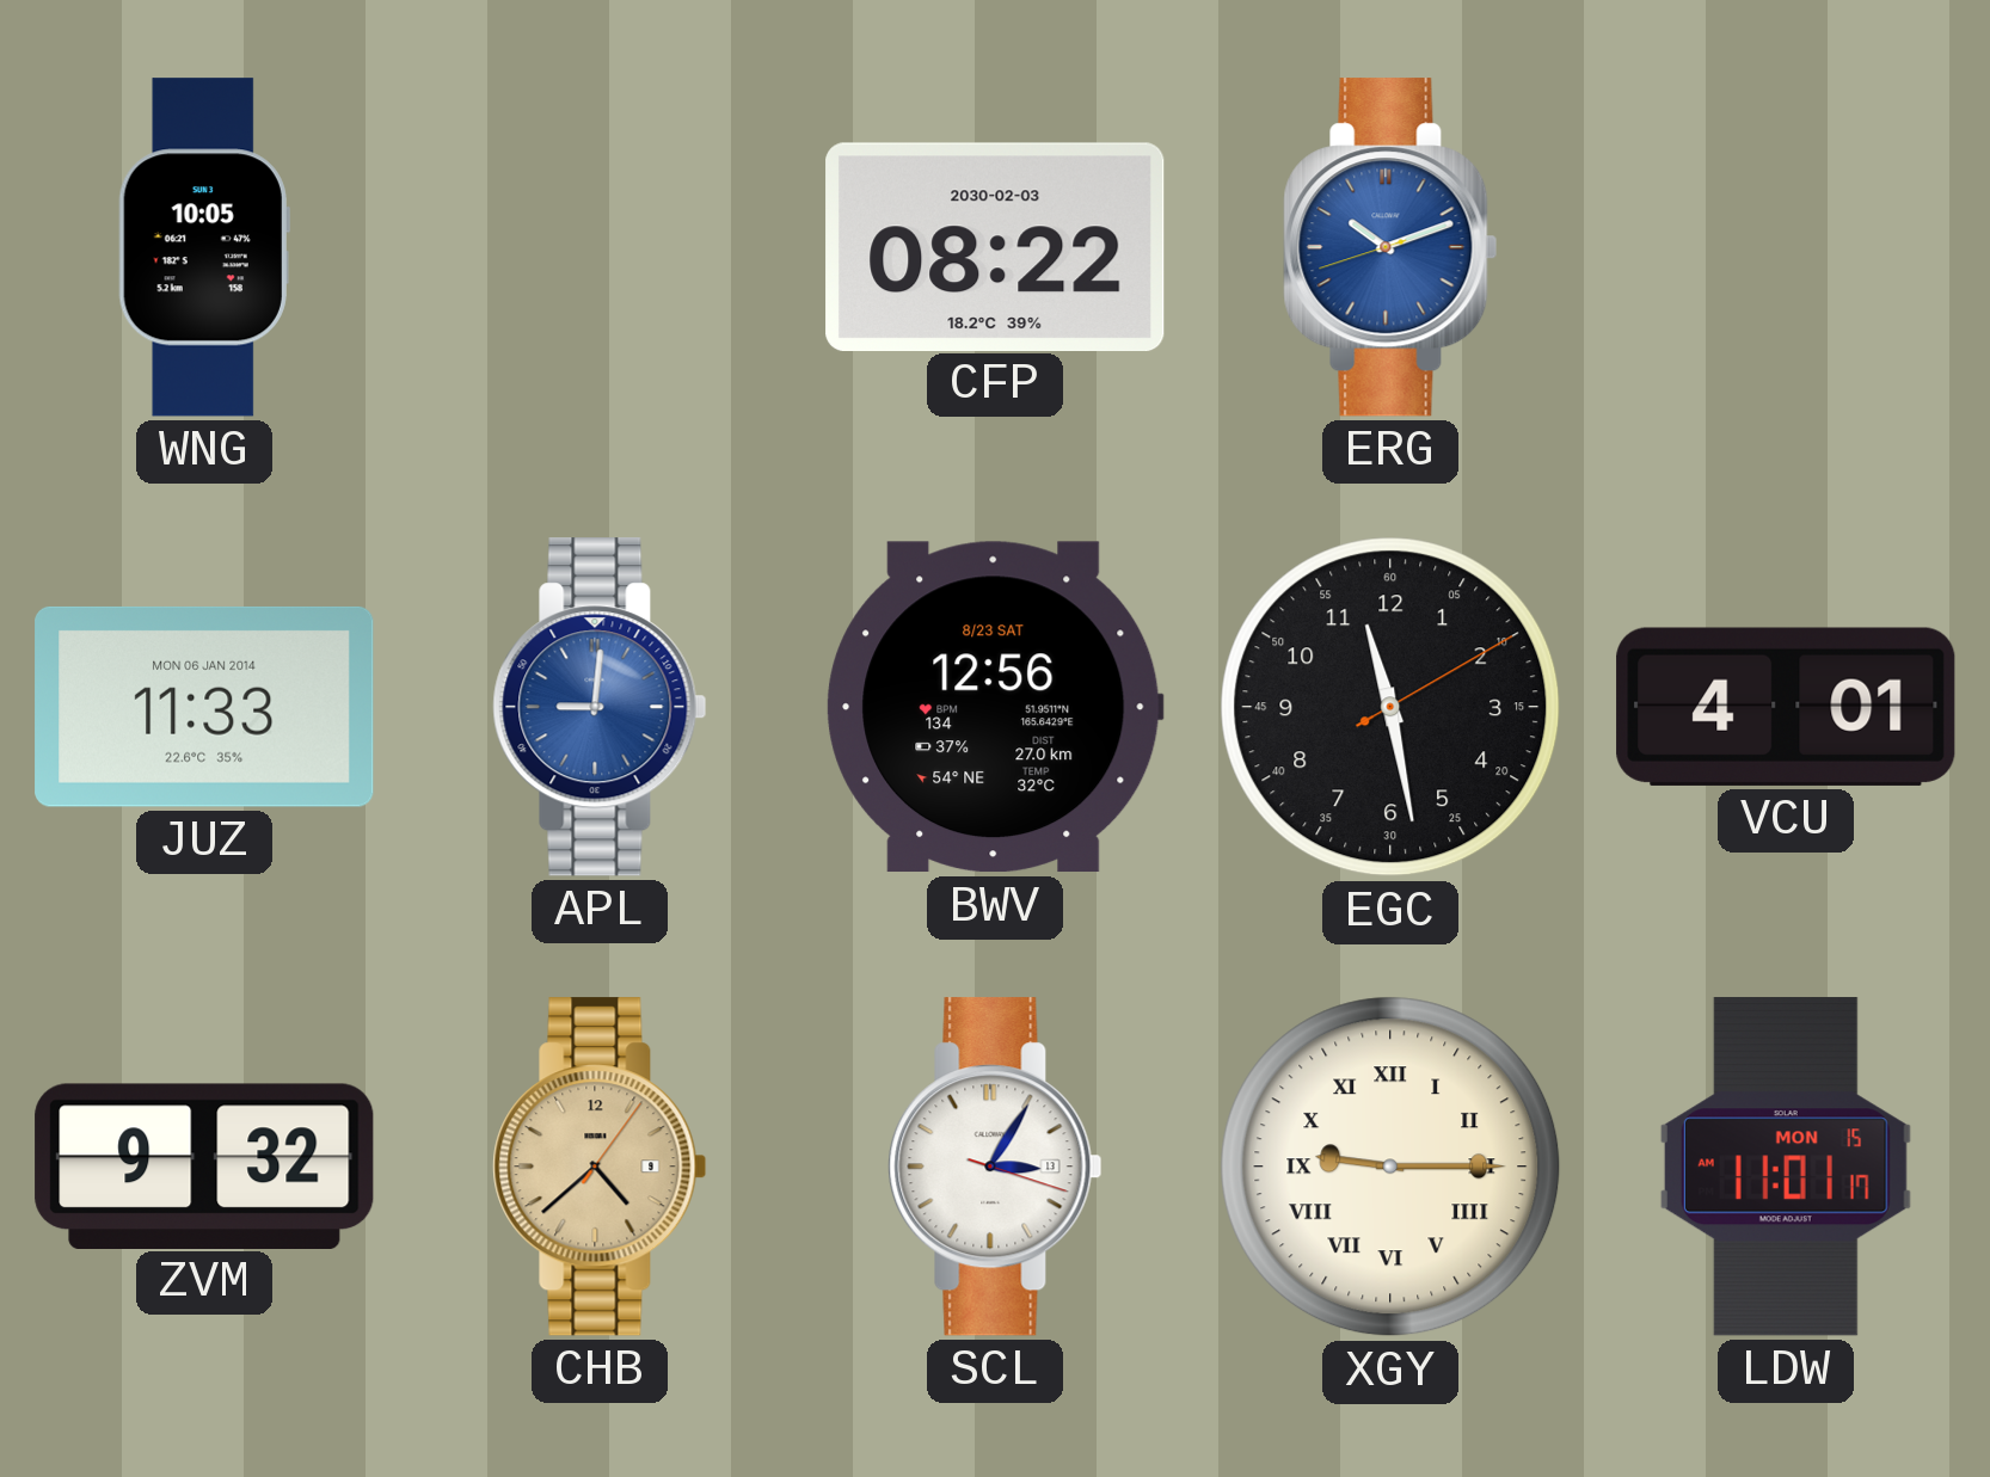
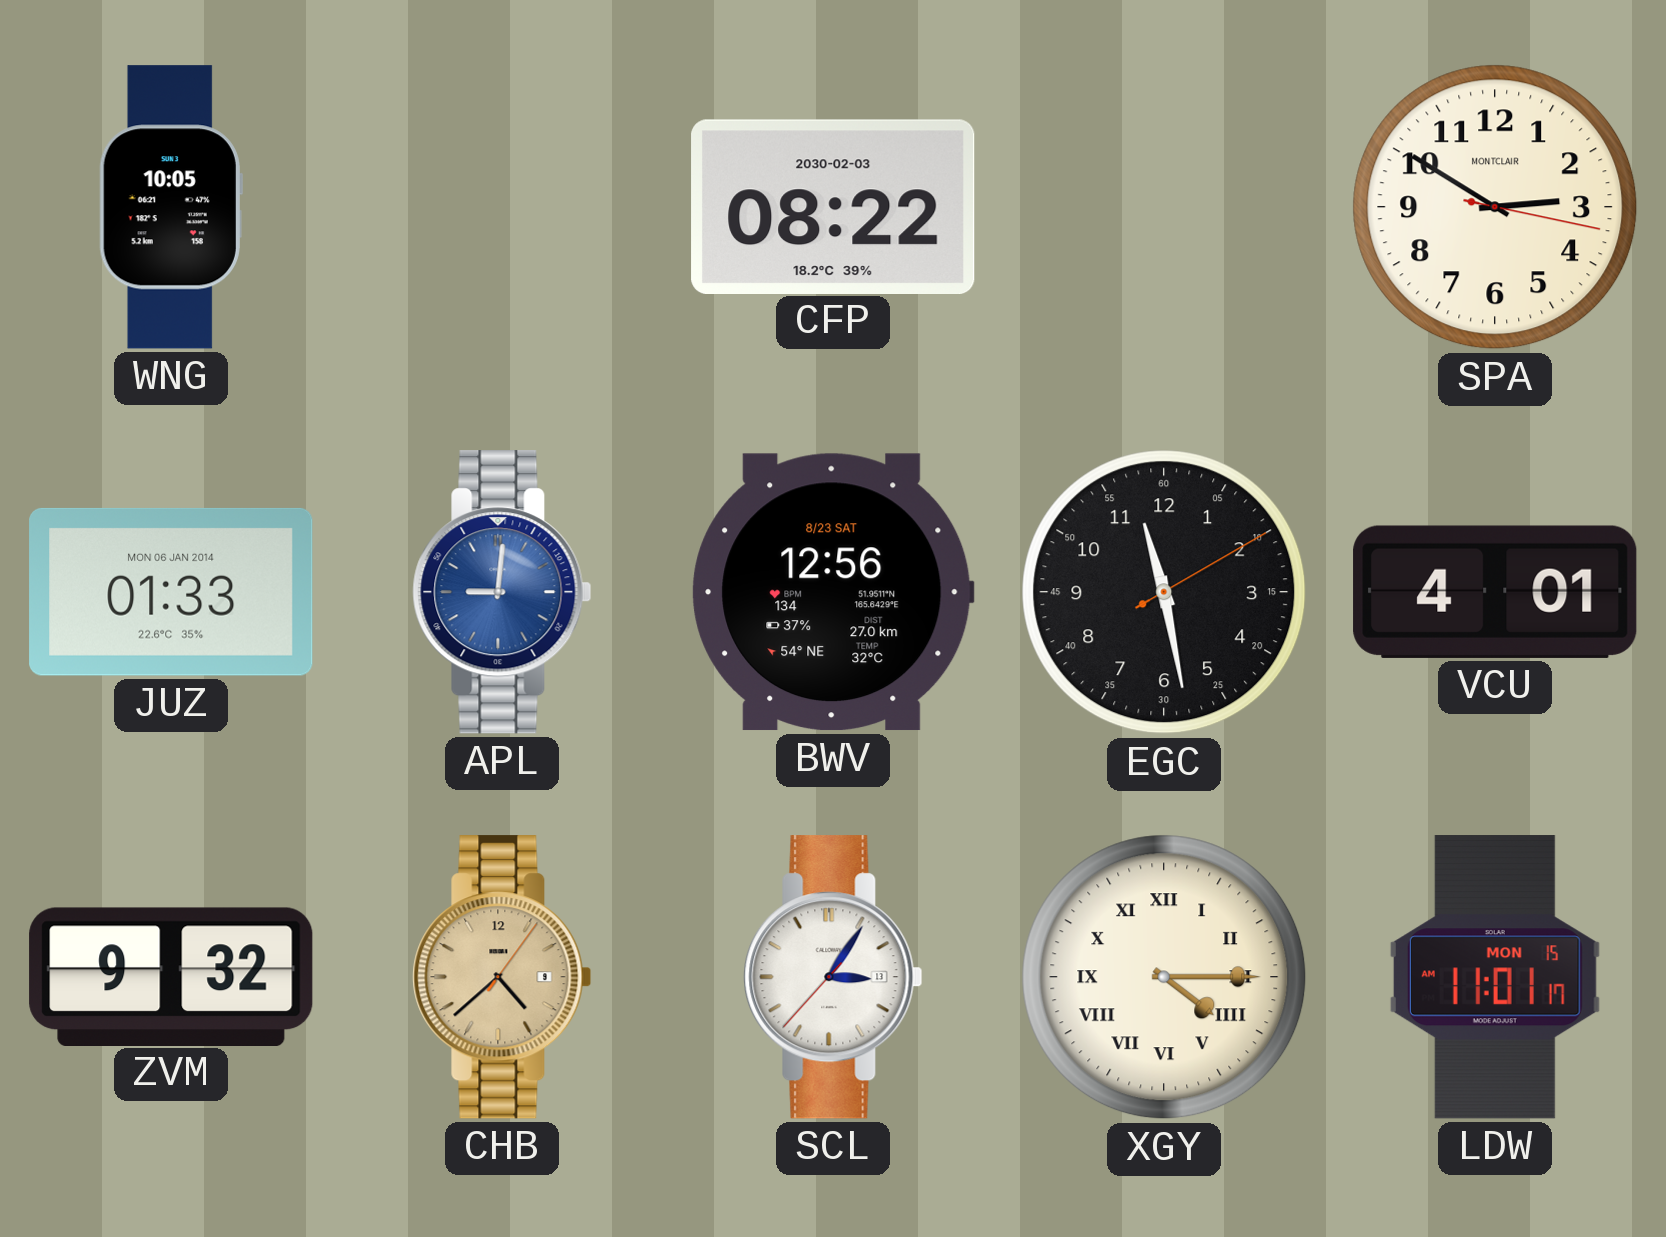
ERG: 10:11 -> none (1390, 247)
SPA: none -> 2:50 (1495, 207)
JUZ: 11:33 -> 01:33 (171, 592)
SCL: 3:05:18 -> 3:05:37 (833, 977)
XGY: 9:15 -> 4:15 (1164, 977)
